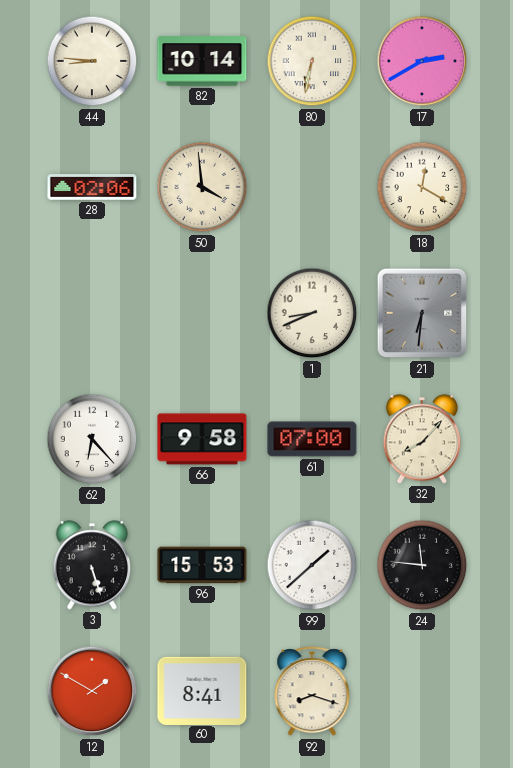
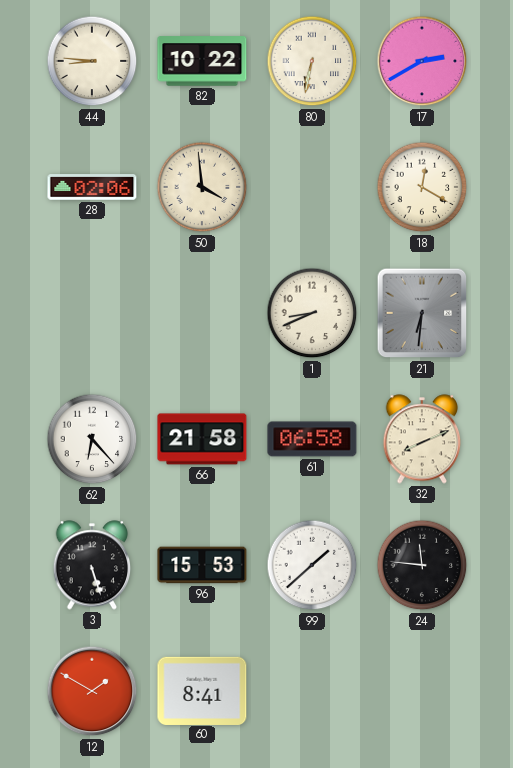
82: 10:14 -> 10:22 (202, 61)
66: 9:58 -> 21:58 (202, 439)
61: 07:00 -> 06:58 (312, 439)
32: 8:07 -> 8:11 (422, 439)
92: 8:18 -> none (312, 692)
